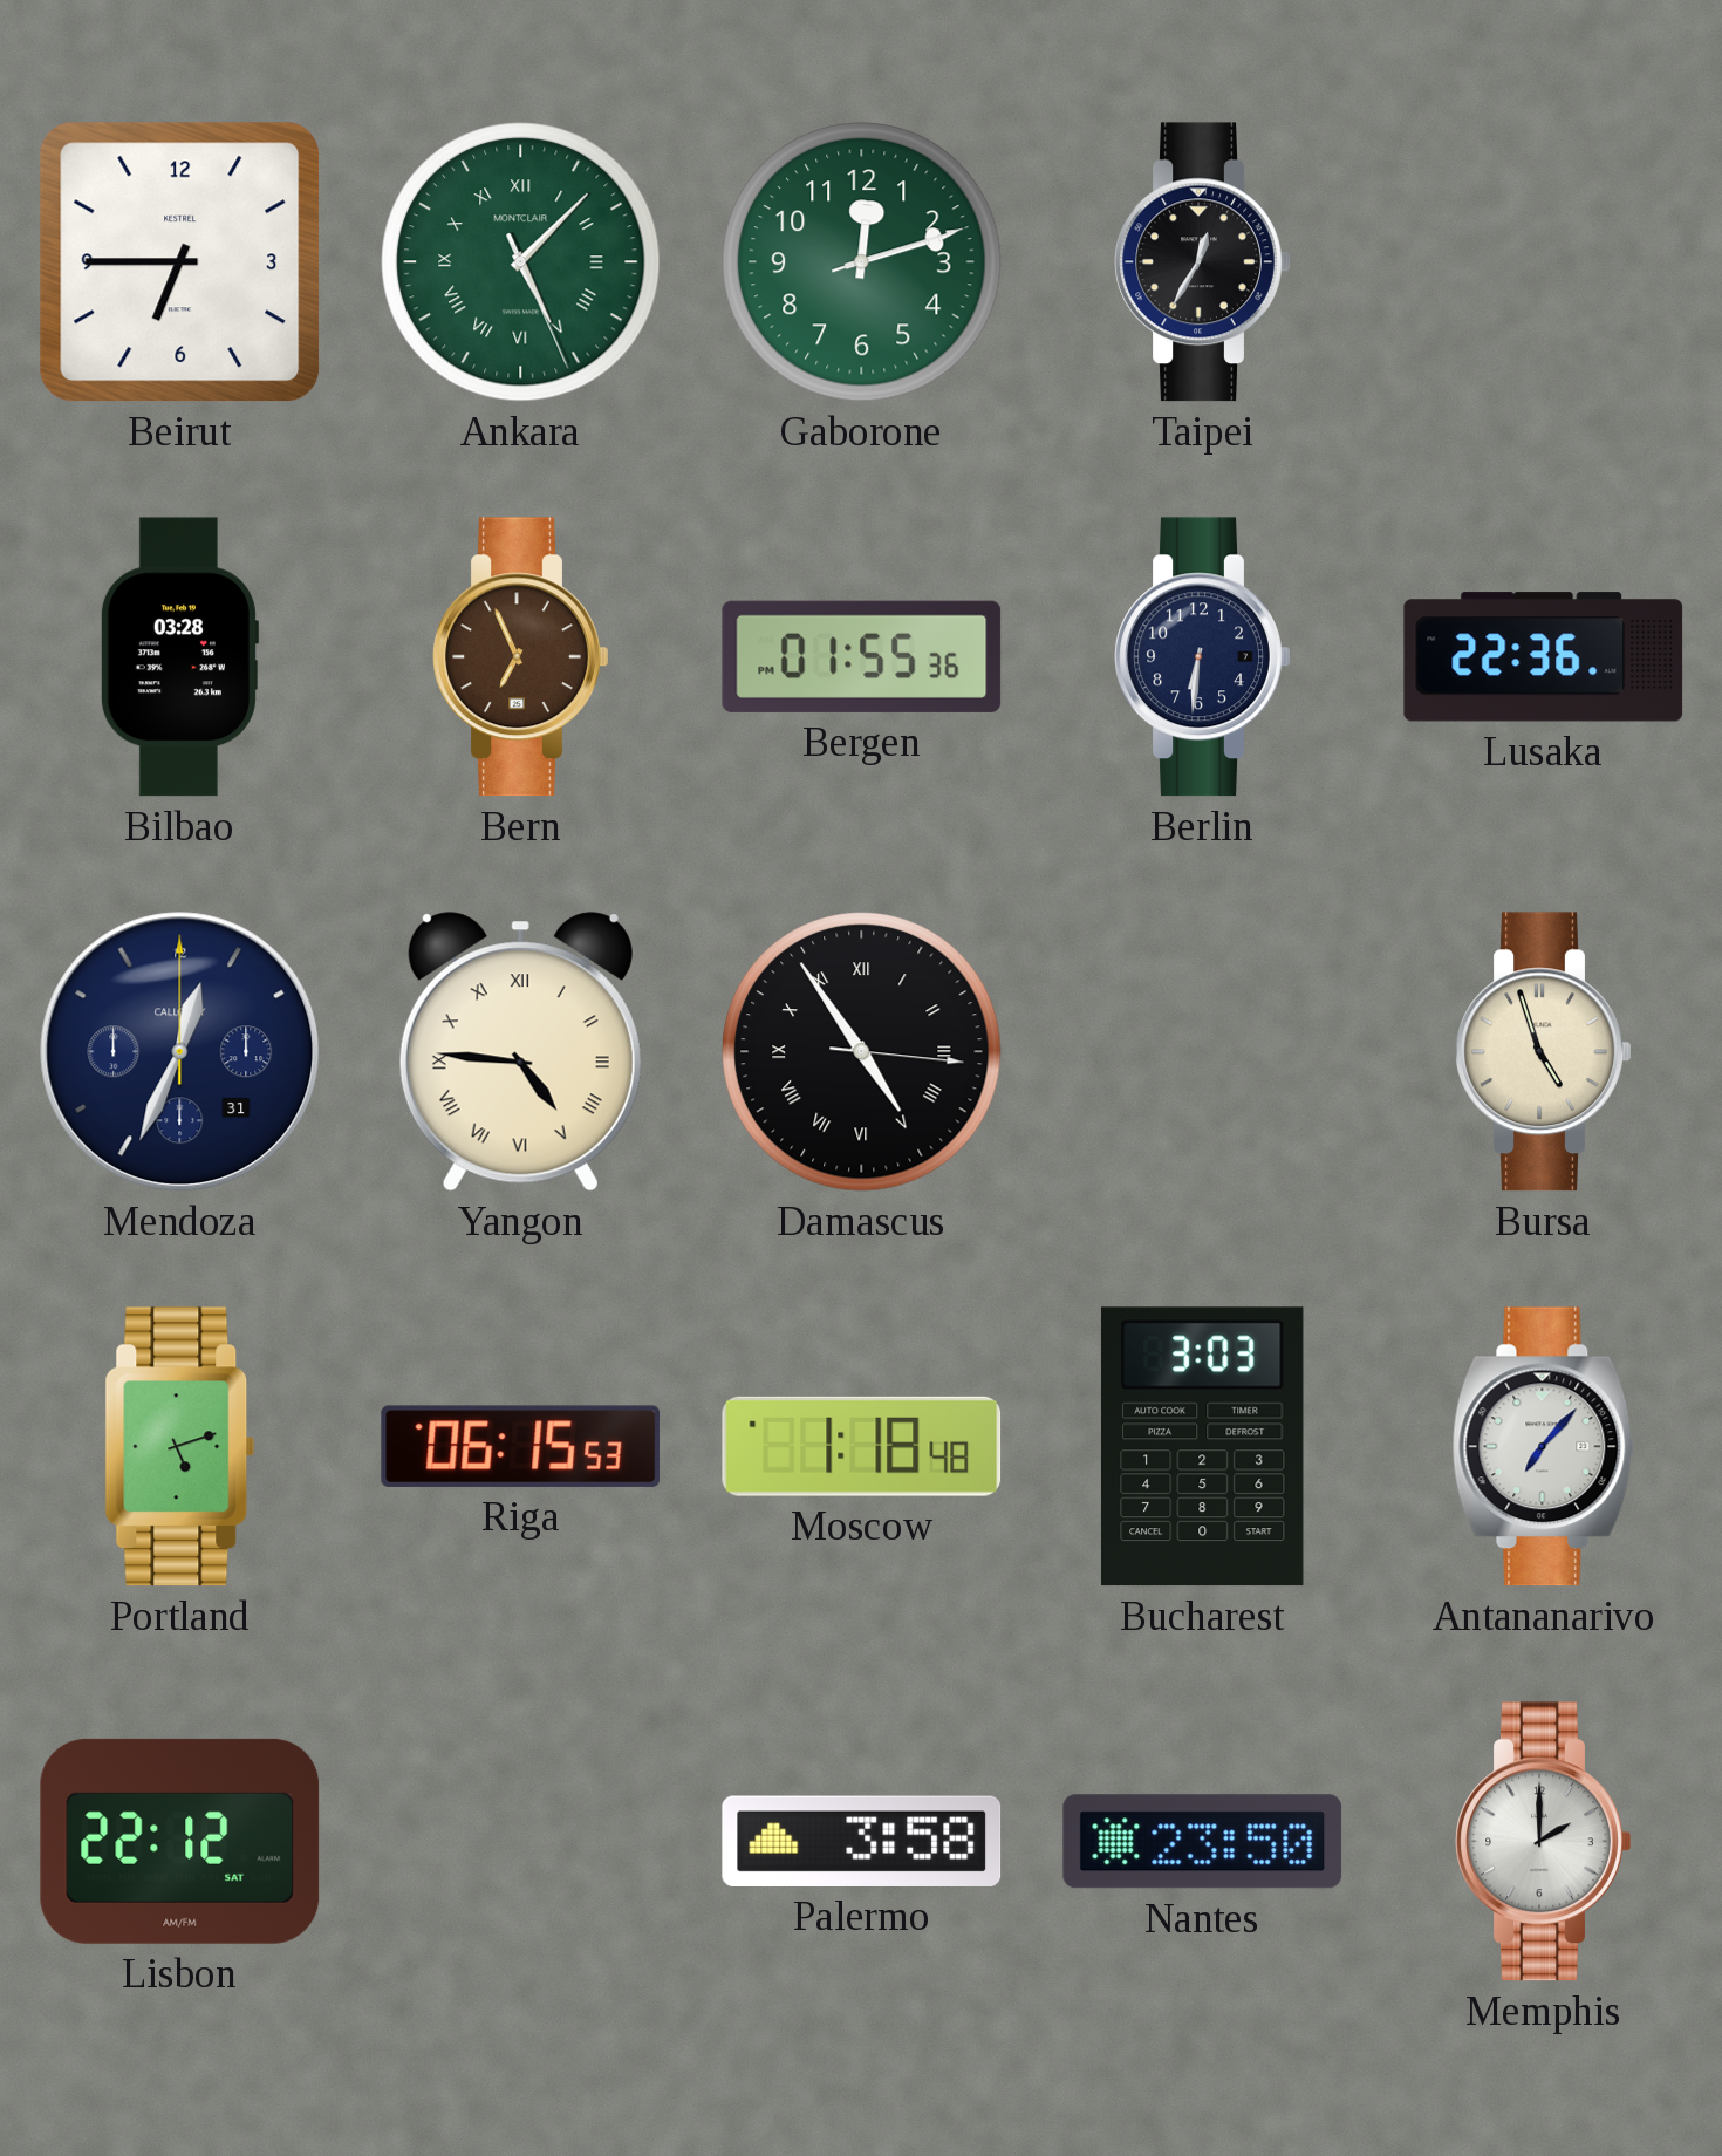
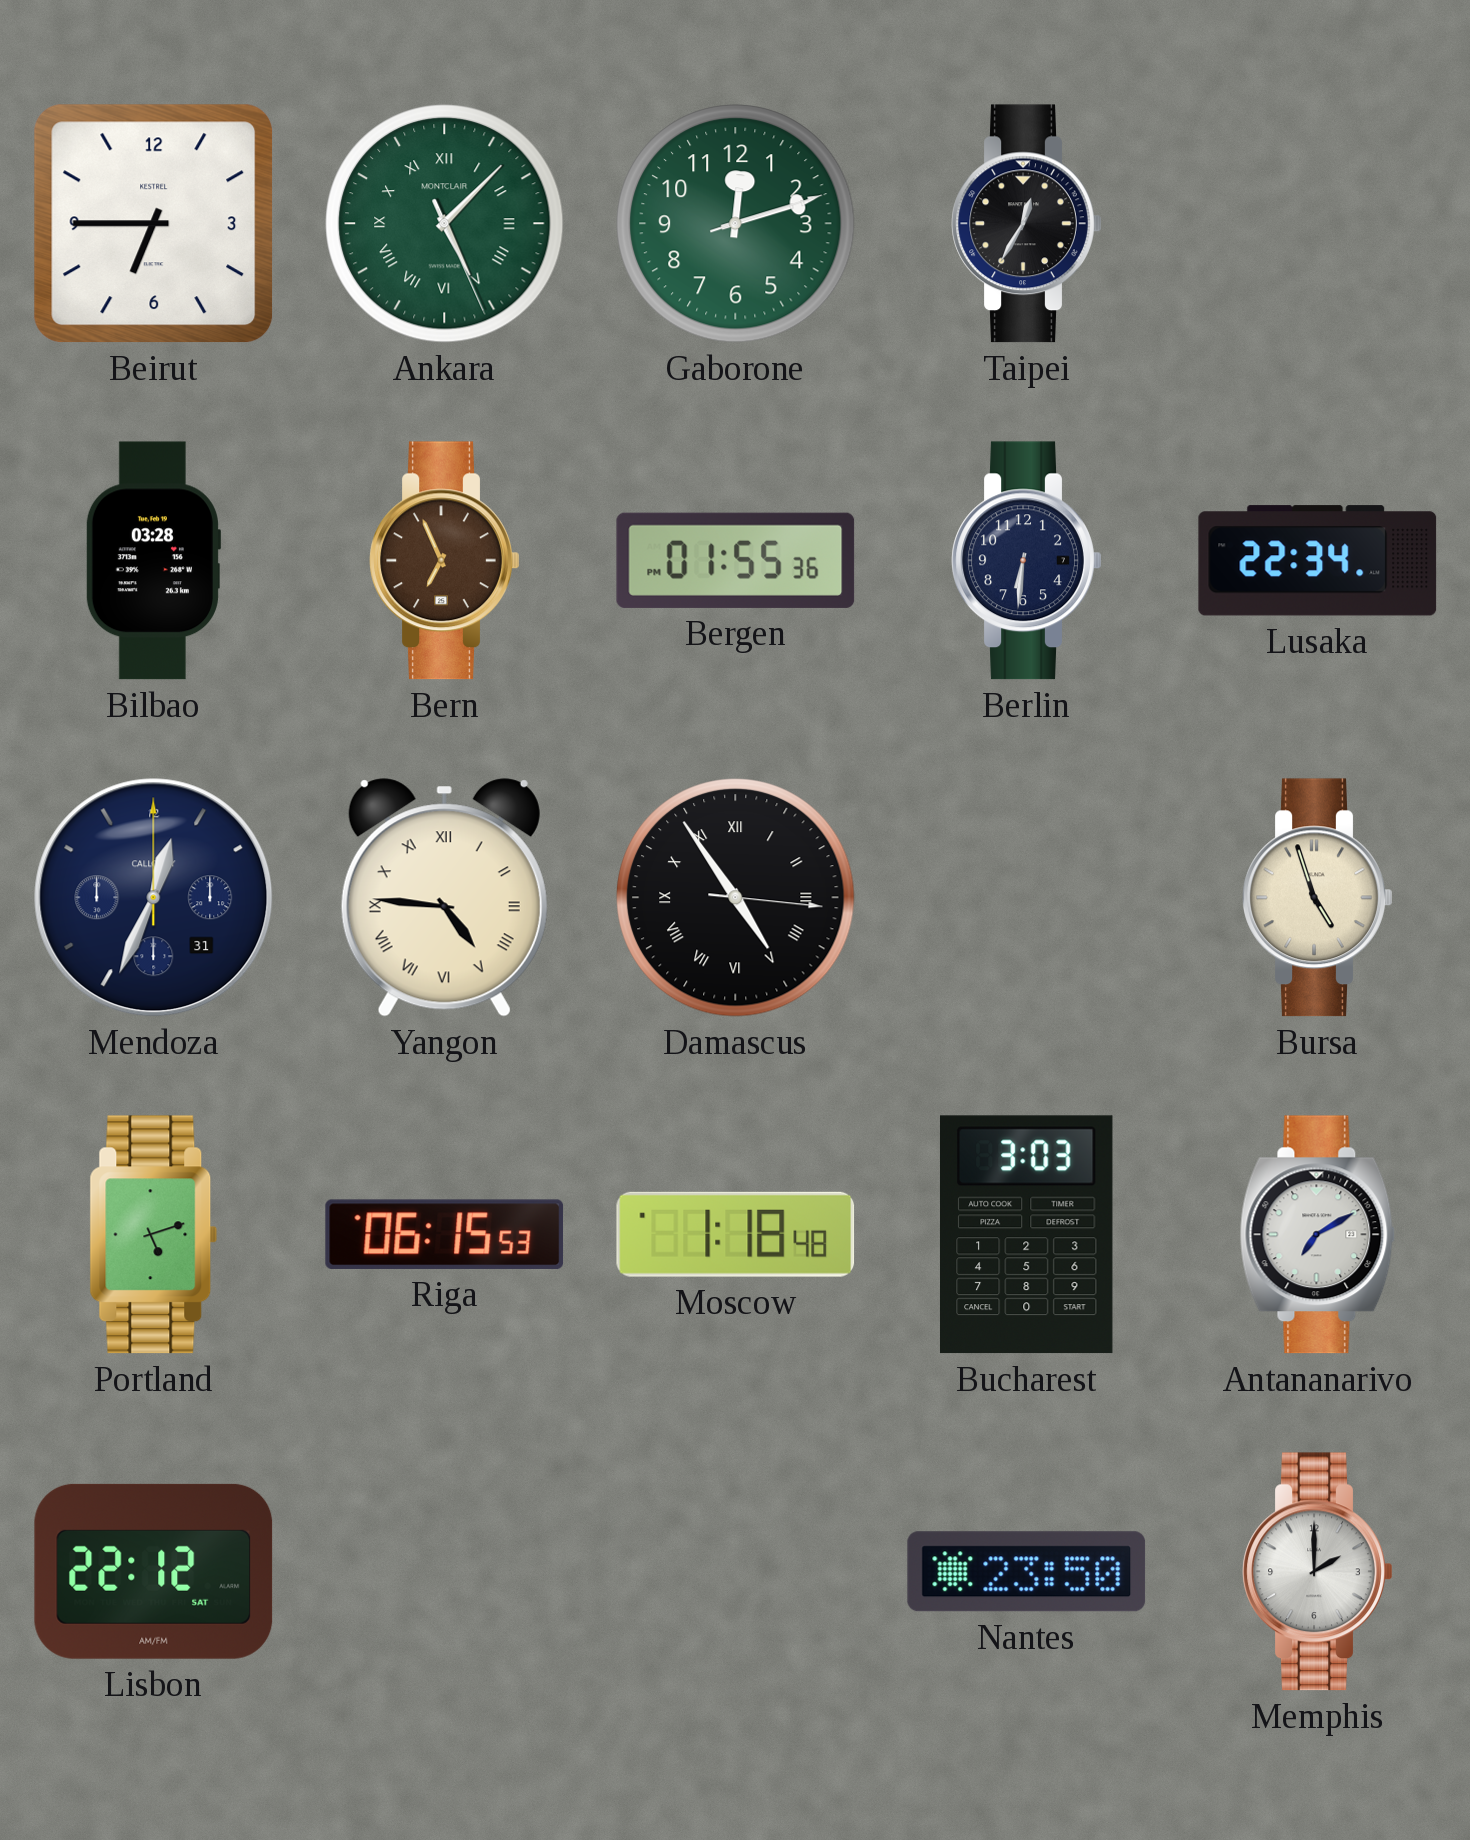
Lusaka: 22:36 -> 22:34 (1318, 561)
Antananarivo: 7:07 -> 7:10 (1318, 1235)
Palermo: 3:58 -> none (862, 1841)
